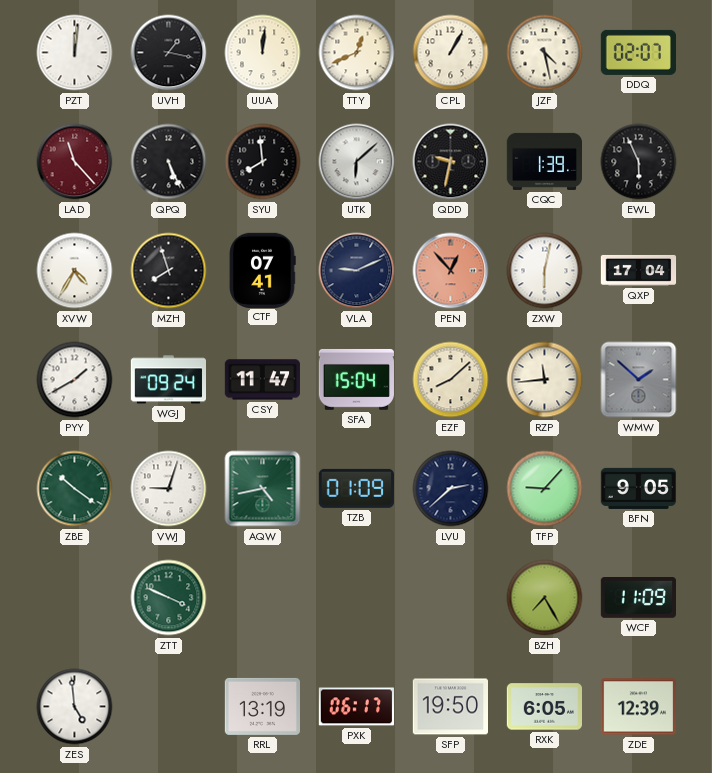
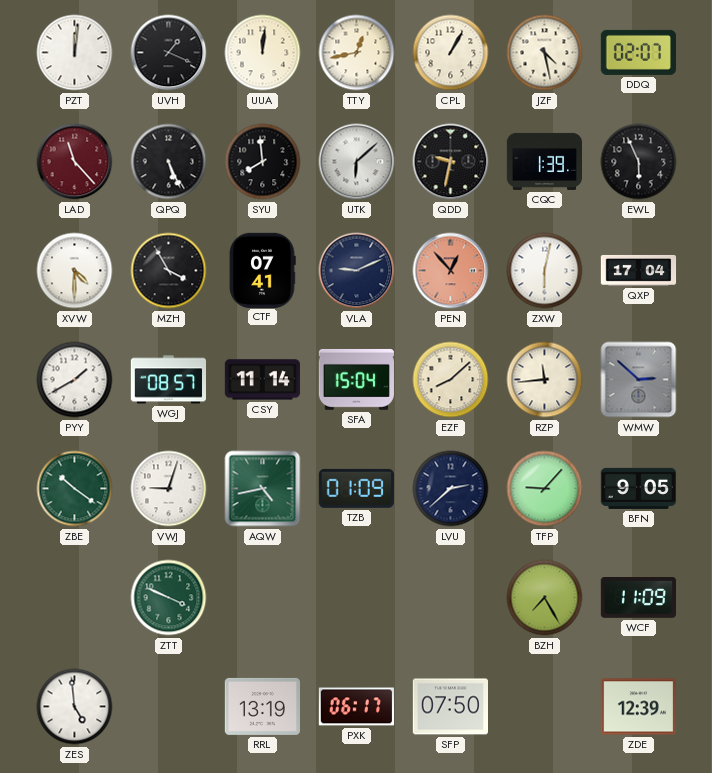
UVH: 1:17 -> 1:19 (169, 53)
TTY: 12:41 -> 12:43 (357, 53)
XVW: 4:35 -> 4:30 (75, 271)
MZH: 7:57 -> 3:55 (169, 271)
WGJ: 09:24 -> 08:57 (168, 380)
CSY: 11:47 -> 11:14 (262, 380)
WMW: 1:52 -> 2:52 (639, 380)
SFP: 19:50 -> 07:50 (450, 707)
RXK: 6:05 -> none (544, 707)
